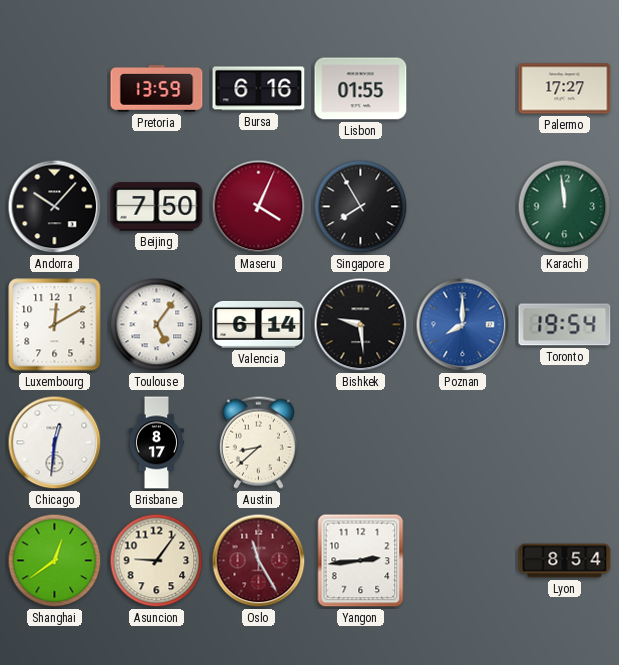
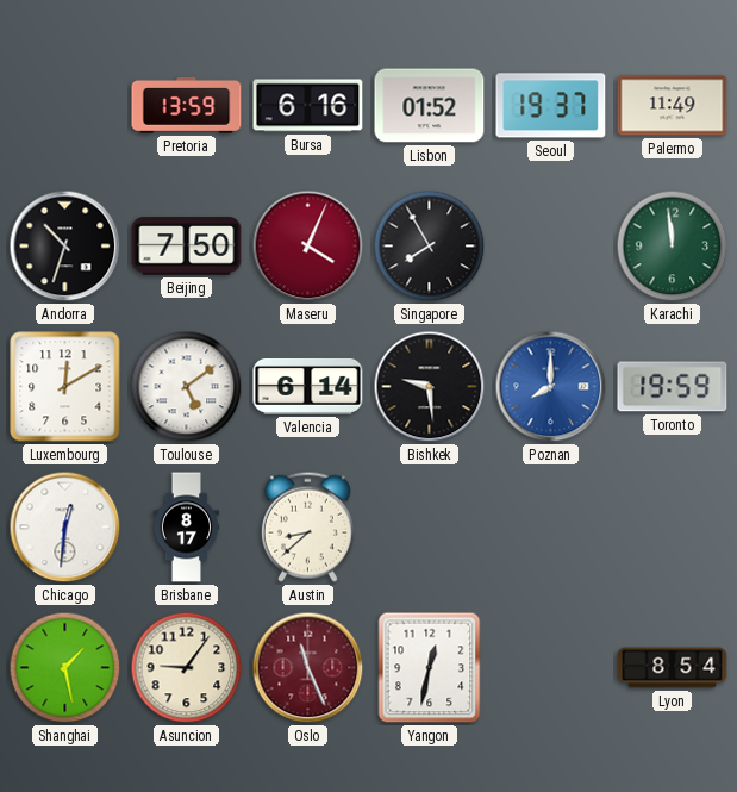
Lisbon: 01:55 -> 01:52 (430, 106)
Seoul: none -> 19:37 (551, 106)
Palermo: 17:27 -> 11:49 (673, 106)
Andorra: 10:07 -> 10:33 (65, 247)
Toulouse: 5:06 -> 5:09 (187, 387)
Toronto: 19:54 -> 19:59 (673, 387)
Shanghai: 12:39 -> 1:28 (65, 668)
Oslo: 11:25 -> 11:26 (308, 668)
Yangon: 2:44 -> 12:32 (430, 668)
